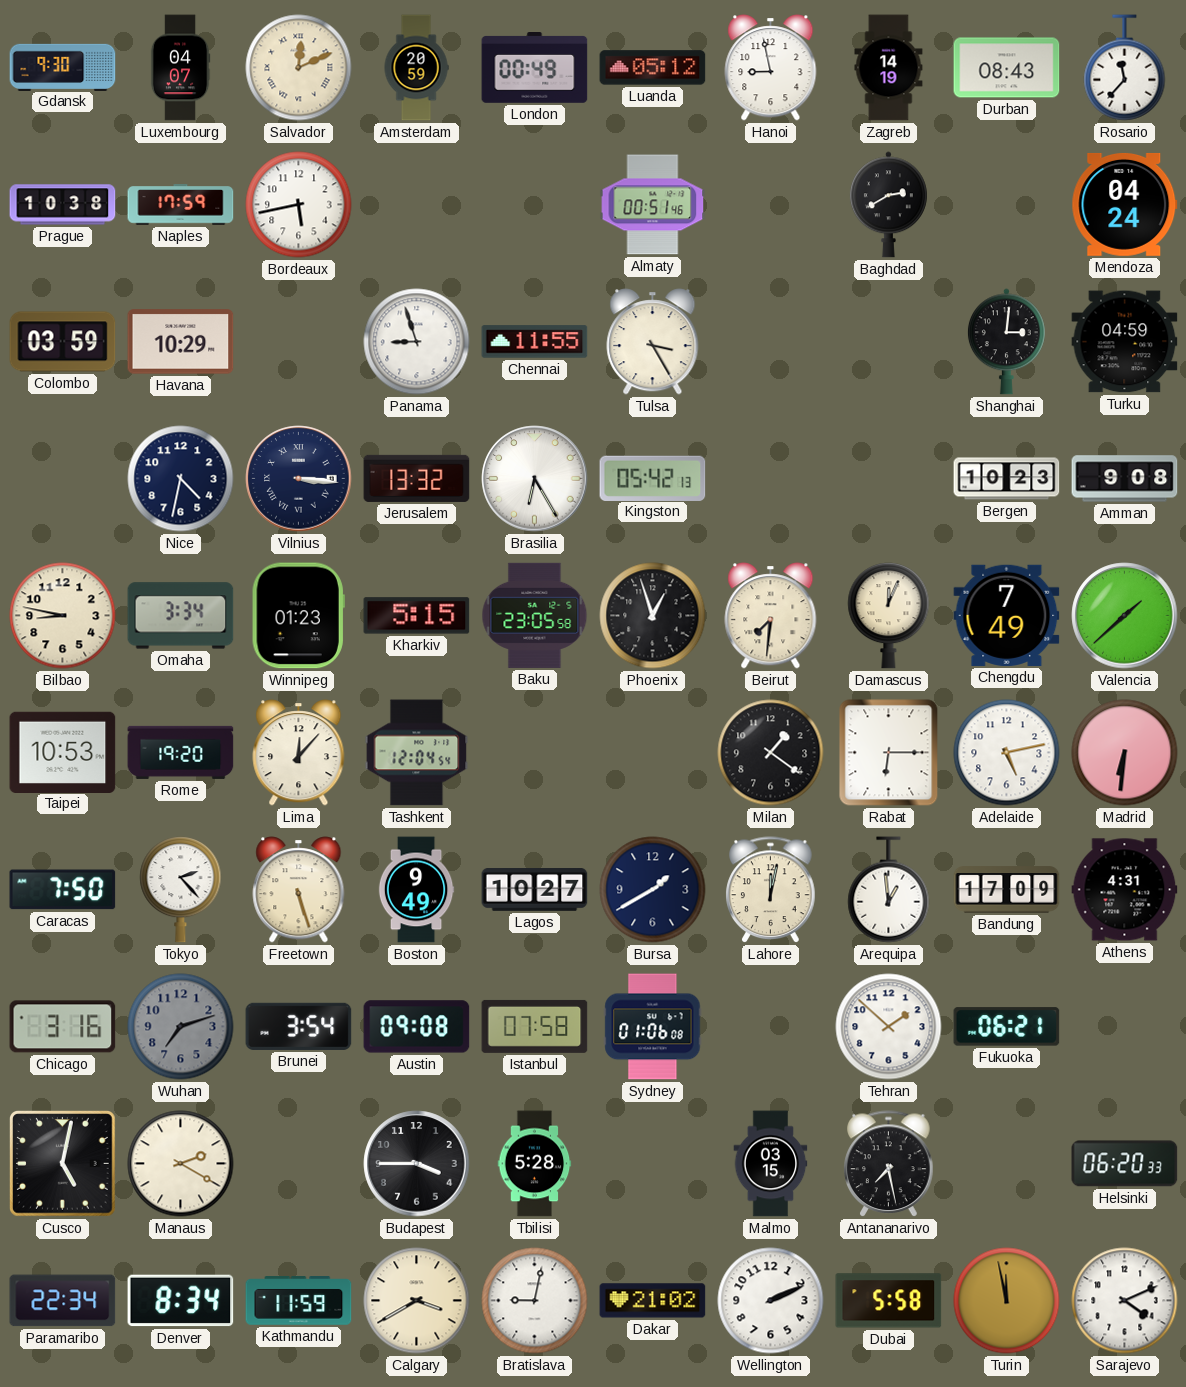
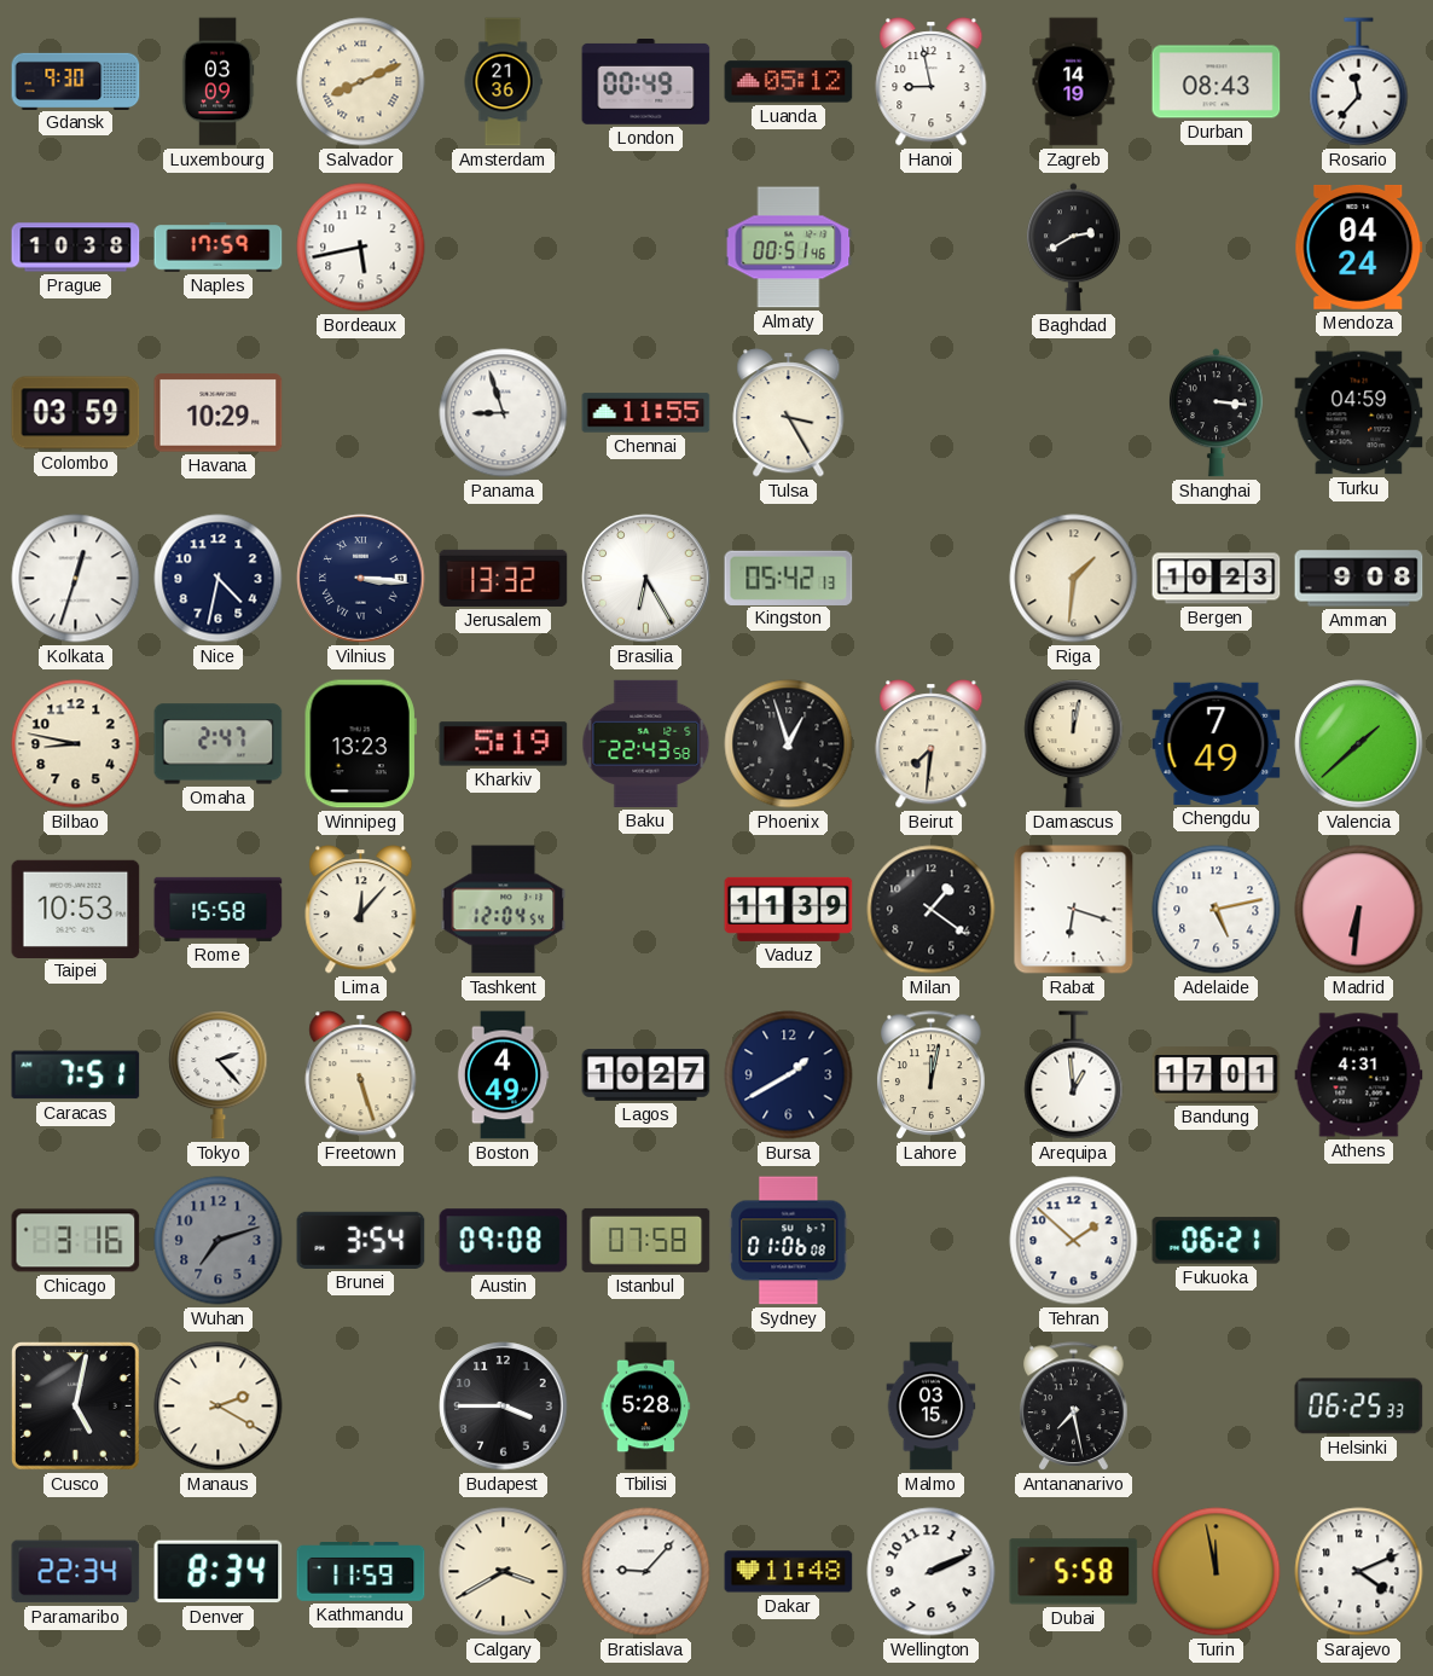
Luxembourg: 04:07 -> 03:09 (217, 82)
Salvador: 12:11 -> 8:11 (361, 82)
Amsterdam: 20:59 -> 21:36 (503, 82)
Shanghai: 3:01 -> 3:16 (1216, 413)
Kolkata: none -> 12:33 (76, 579)
Riga: none -> 1:31 (1074, 579)
Omaha: 3:34 -> 2:47 (219, 744)
Winnipeg: 01:23 -> 13:23 (360, 744)
Kharkiv: 5:15 -> 5:19 (504, 744)
Baku: 23:05 -> 22:43 (646, 743)
Damascus: 12:04 -> 12:02 (1074, 744)
Rome: 19:20 -> 15:58 (219, 909)
Vaduz: none -> 11:39 (789, 909)
Rabat: 6:15 -> 6:18 (1074, 910)
Caracas: 7:50 -> 7:51 (76, 1075)
Boston: 9:49 -> 4:49 (503, 1075)
Bandung: 17:09 -> 17:01 (1217, 1075)
Helsinki: 06:20 -> 06:25 (1359, 1407)
Bratislava: 9:02 -> 9:07 (646, 1572)
Dakar: 21:02 -> 11:48 (789, 1572)
